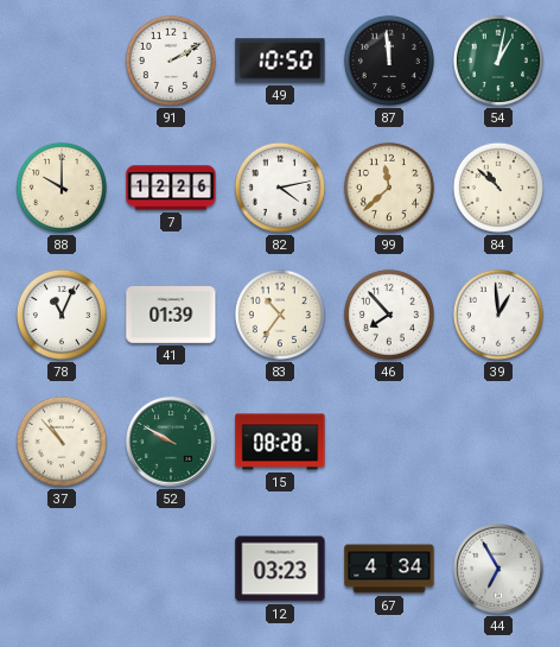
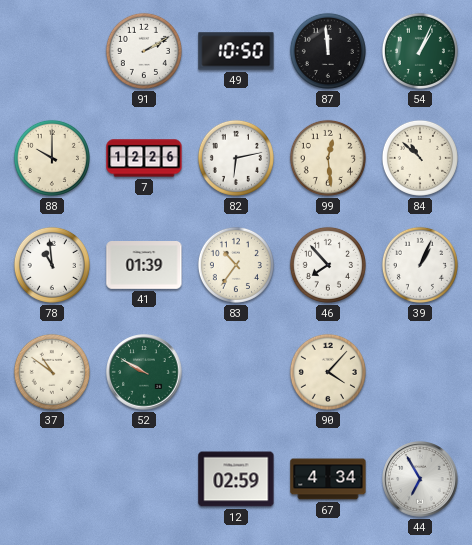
54: 1:02 -> 1:04 (420, 51)
82: 4:13 -> 6:13 (236, 158)
99: 11:38 -> 12:29 (328, 158)
78: 11:04 -> 10:59 (52, 265)
39: 12:59 -> 1:04 (420, 265)
37: 10:53 -> 10:51 (52, 372)
15: 08:28 -> none (280, 442)
90: none -> 4:07 (328, 372)
12: 03:23 -> 02:59 (236, 479)
